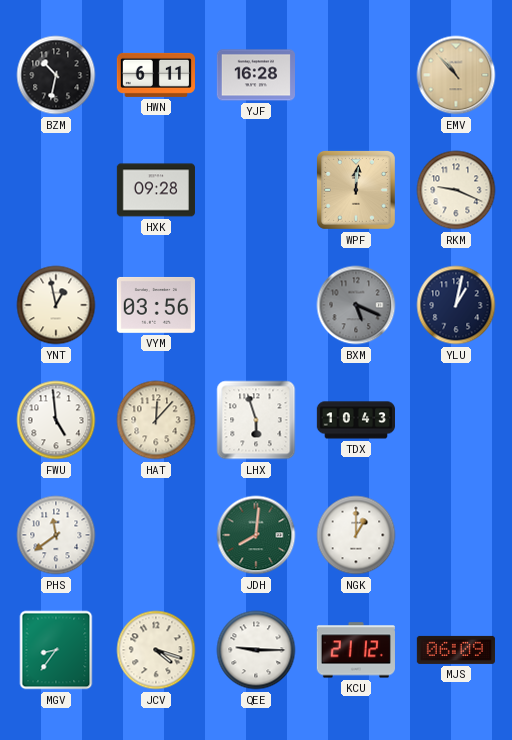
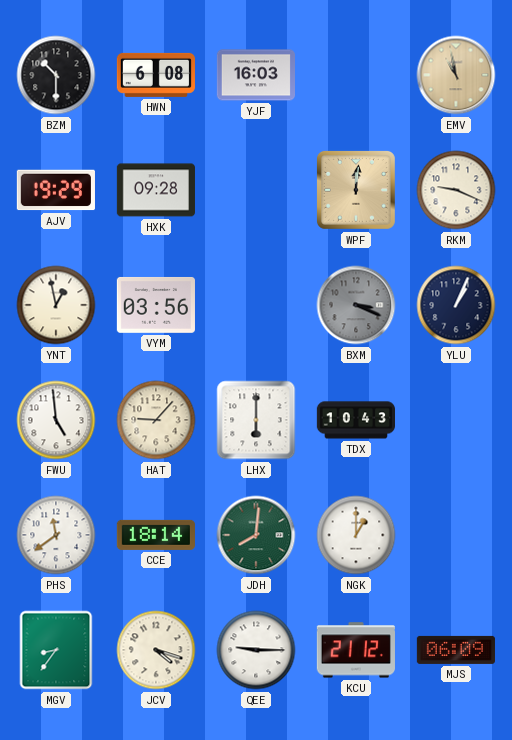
BZM: 10:32 -> 10:30 (56, 75)
HWN: 6:11 -> 6:08 (155, 75)
YJF: 16:28 -> 16:03 (255, 75)
EMV: 10:53 -> 10:58 (456, 75)
AJV: none -> 19:29 (56, 190)
BXM: 5:19 -> 3:19 (356, 305)
YLU: 1:02 -> 1:04 (456, 305)
HAT: 12:07 -> 9:07 (156, 420)
LHX: 5:57 -> 6:00 (256, 420)
CCE: none -> 18:14 (156, 535)
